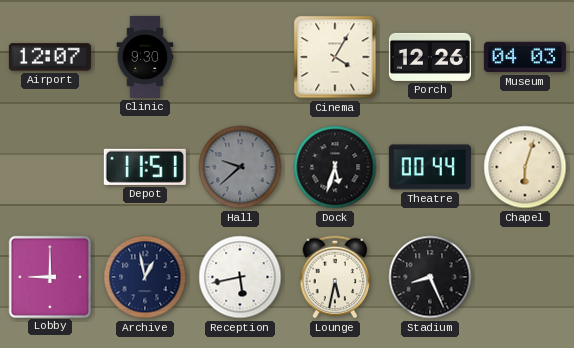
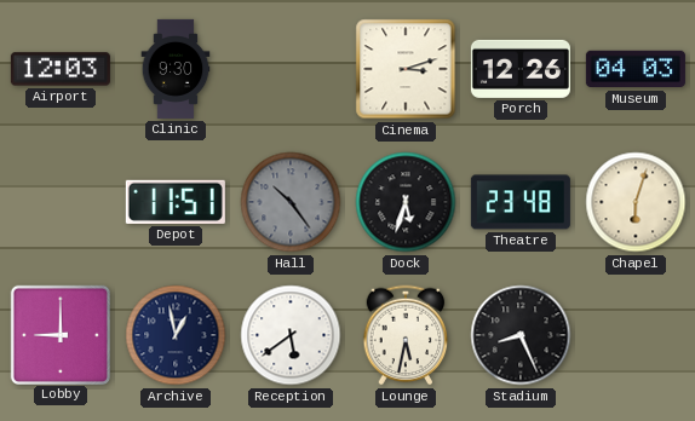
Airport: 12:07 -> 12:03 (61, 69)
Cinema: 4:05 -> 3:12 (406, 69)
Hall: 9:38 -> 10:24 (291, 202)
Theatre: 00:44 -> 23:48 (521, 202)
Reception: 5:43 -> 5:39 (291, 335)
